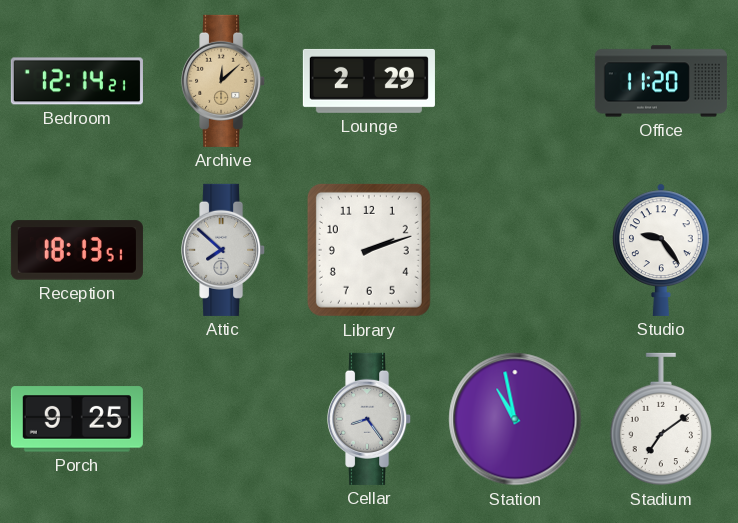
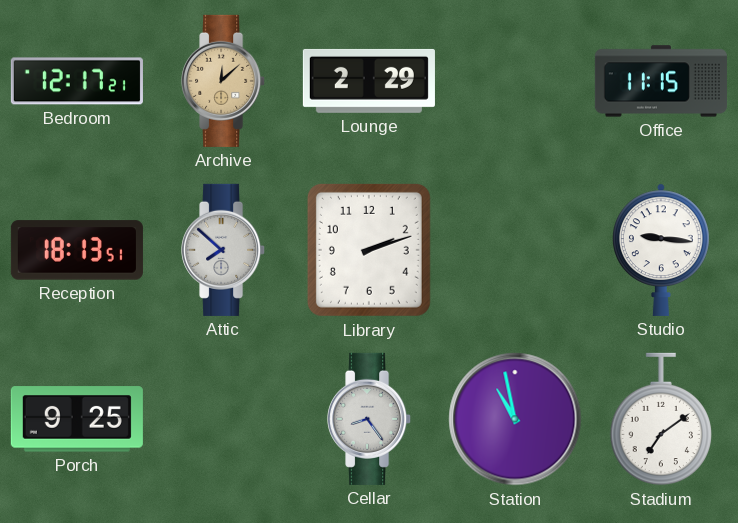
Bedroom: 12:14 -> 12:17 (77, 81)
Office: 11:20 -> 11:15 (661, 81)
Studio: 9:24 -> 9:16 (662, 250)
